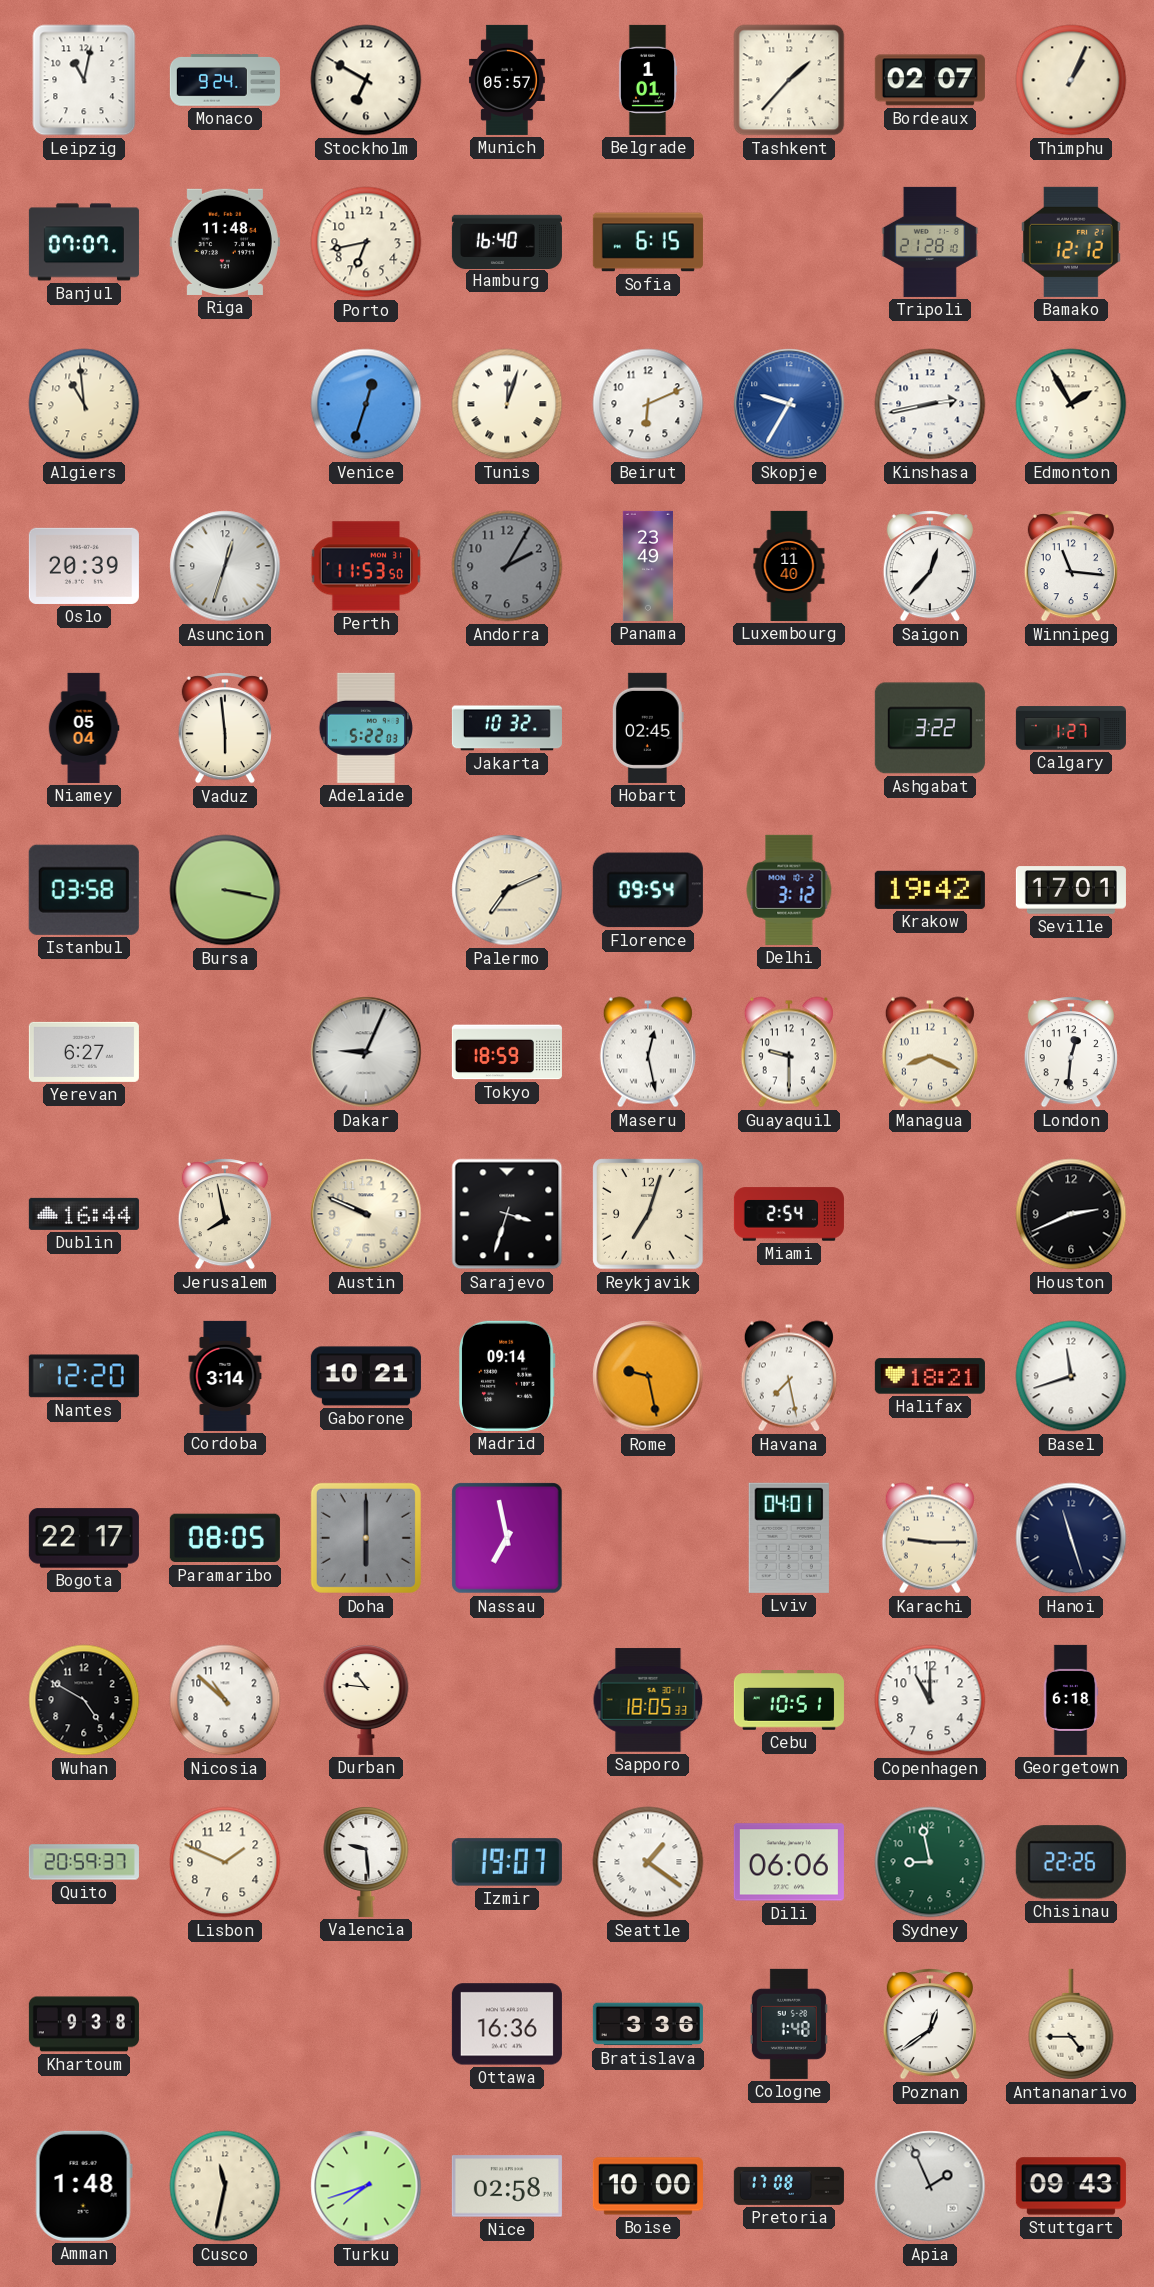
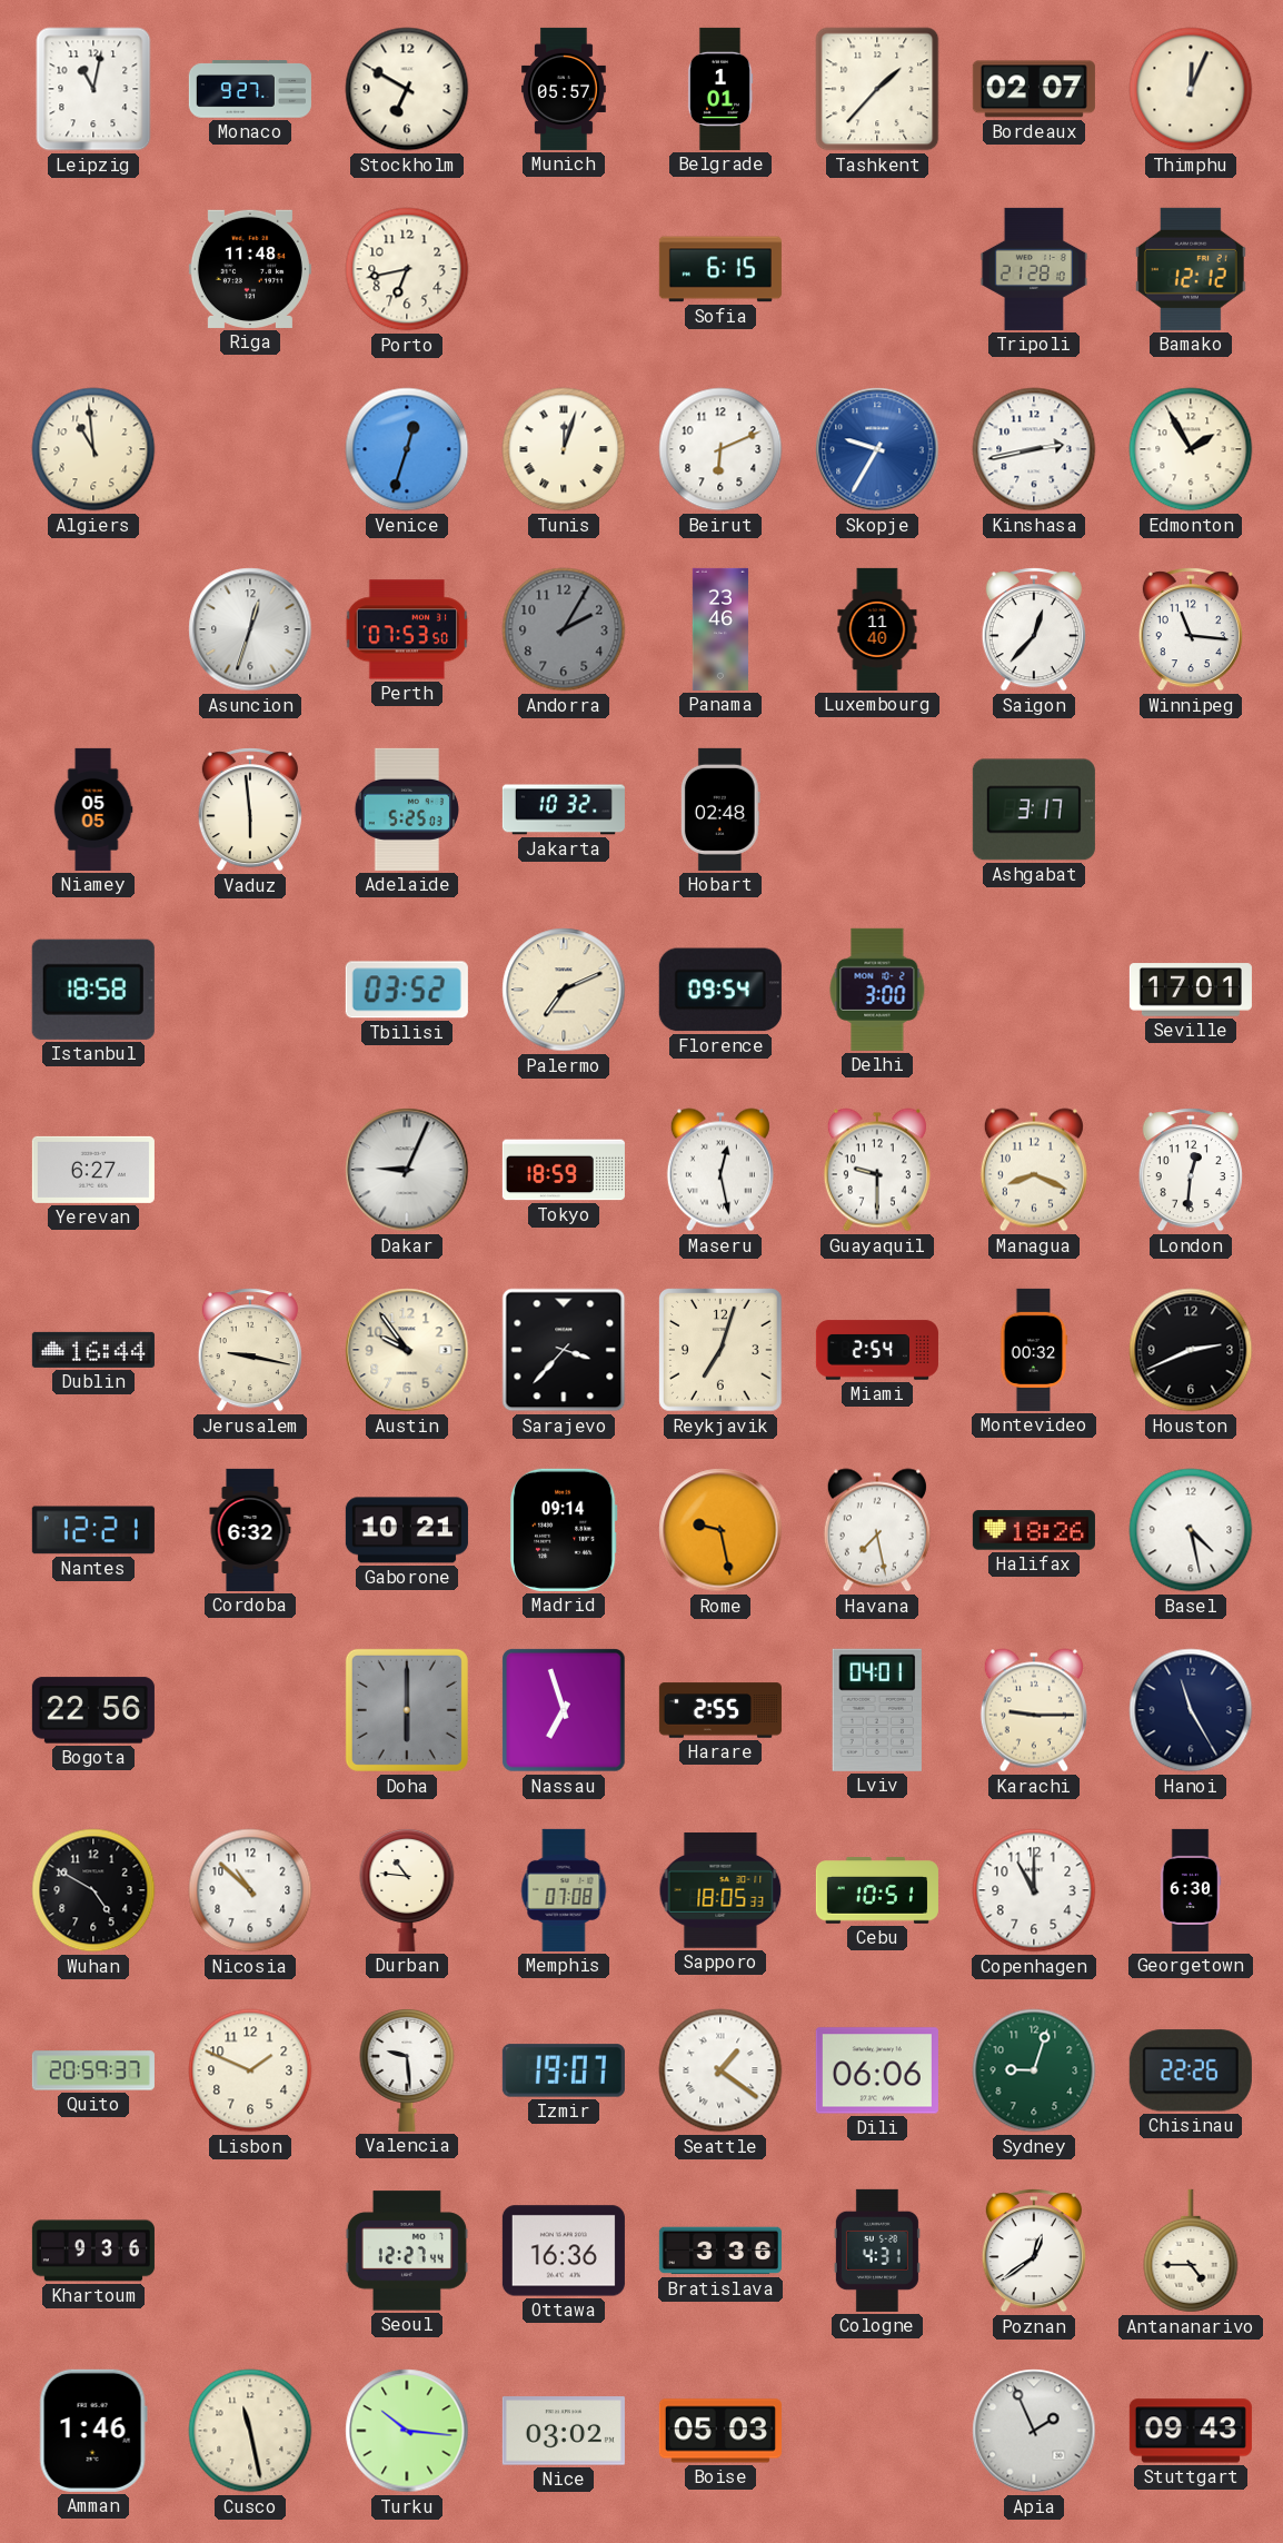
Monaco: 9:24 -> 9:27 (250, 89)
Thimphu: 1:04 -> 12:04 (1191, 89)
Banjul: 07:07 -> none (84, 242)
Hamburg: 16:40 -> none (507, 241)
Oslo: 20:39 -> none (84, 566)
Perth: 11:53 -> 07:53 (407, 629)
Panama: 23:49 -> 23:46 (720, 629)
Niamey: 05:04 -> 05:05 (93, 809)
Adelaide: 5:22 -> 5:25 (406, 809)
Hobart: 02:45 -> 02:48 (720, 809)
Ashgabat: 3:22 -> 3:17 (1034, 809)
Calgary: 1:27 -> none (1071, 728)
Istanbul: 03:58 -> 18:58 (93, 990)
Bursa: 3:17 -> none (225, 890)
Tbilisi: none -> 03:52 (407, 990)
Delhi: 3:12 -> 3:00 (877, 990)
Krakow: 19:42 -> none (930, 890)
Jerusalem: 7:58 -> 9:17 (250, 1350)
Austin: 9:49 -> 9:54 (407, 1350)
Sarajevo: 3:33 -> 3:37 (564, 1350)
Montevideo: none -> 00:32 (1034, 1350)
Nantes: 12:20 -> 12:21 (93, 1530)
Cordoba: 3:14 -> 6:32 (250, 1530)
Halifax: 18:21 -> 18:26 (1034, 1530)
Basel: 11:42 -> 4:28 (1191, 1530)
Bogota: 22:17 -> 22:56 (93, 1710)
Paramaribo: 08:05 -> none (225, 1538)
Nassau: 6:58 -> 6:57 (564, 1710)
Harare: none -> 2:55 (720, 1710)
Hanoi: 11:27 -> 11:25 (1191, 1710)
Memphis: none -> 07:08 (564, 1890)
Georgetown: 6:18 -> 6:30 (1191, 1890)
Sydney: 8:58 -> 9:03 (1034, 2070)
Khartoum: 9:38 -> 9:36 (93, 2251)
Seoul: none -> 12:27 (407, 2251)
Cologne: 1:48 -> 4:31 (877, 2251)
Amman: 1:48 -> 1:46 (93, 2431)
Cusco: 11:32 -> 11:28 (250, 2431)
Turku: 7:42 -> 10:16 (407, 2431)
Nice: 02:58 -> 03:02 (564, 2431)
Boise: 10:00 -> 05:03 (720, 2431)
Pretoria: 17:08 -> none (789, 2186)
